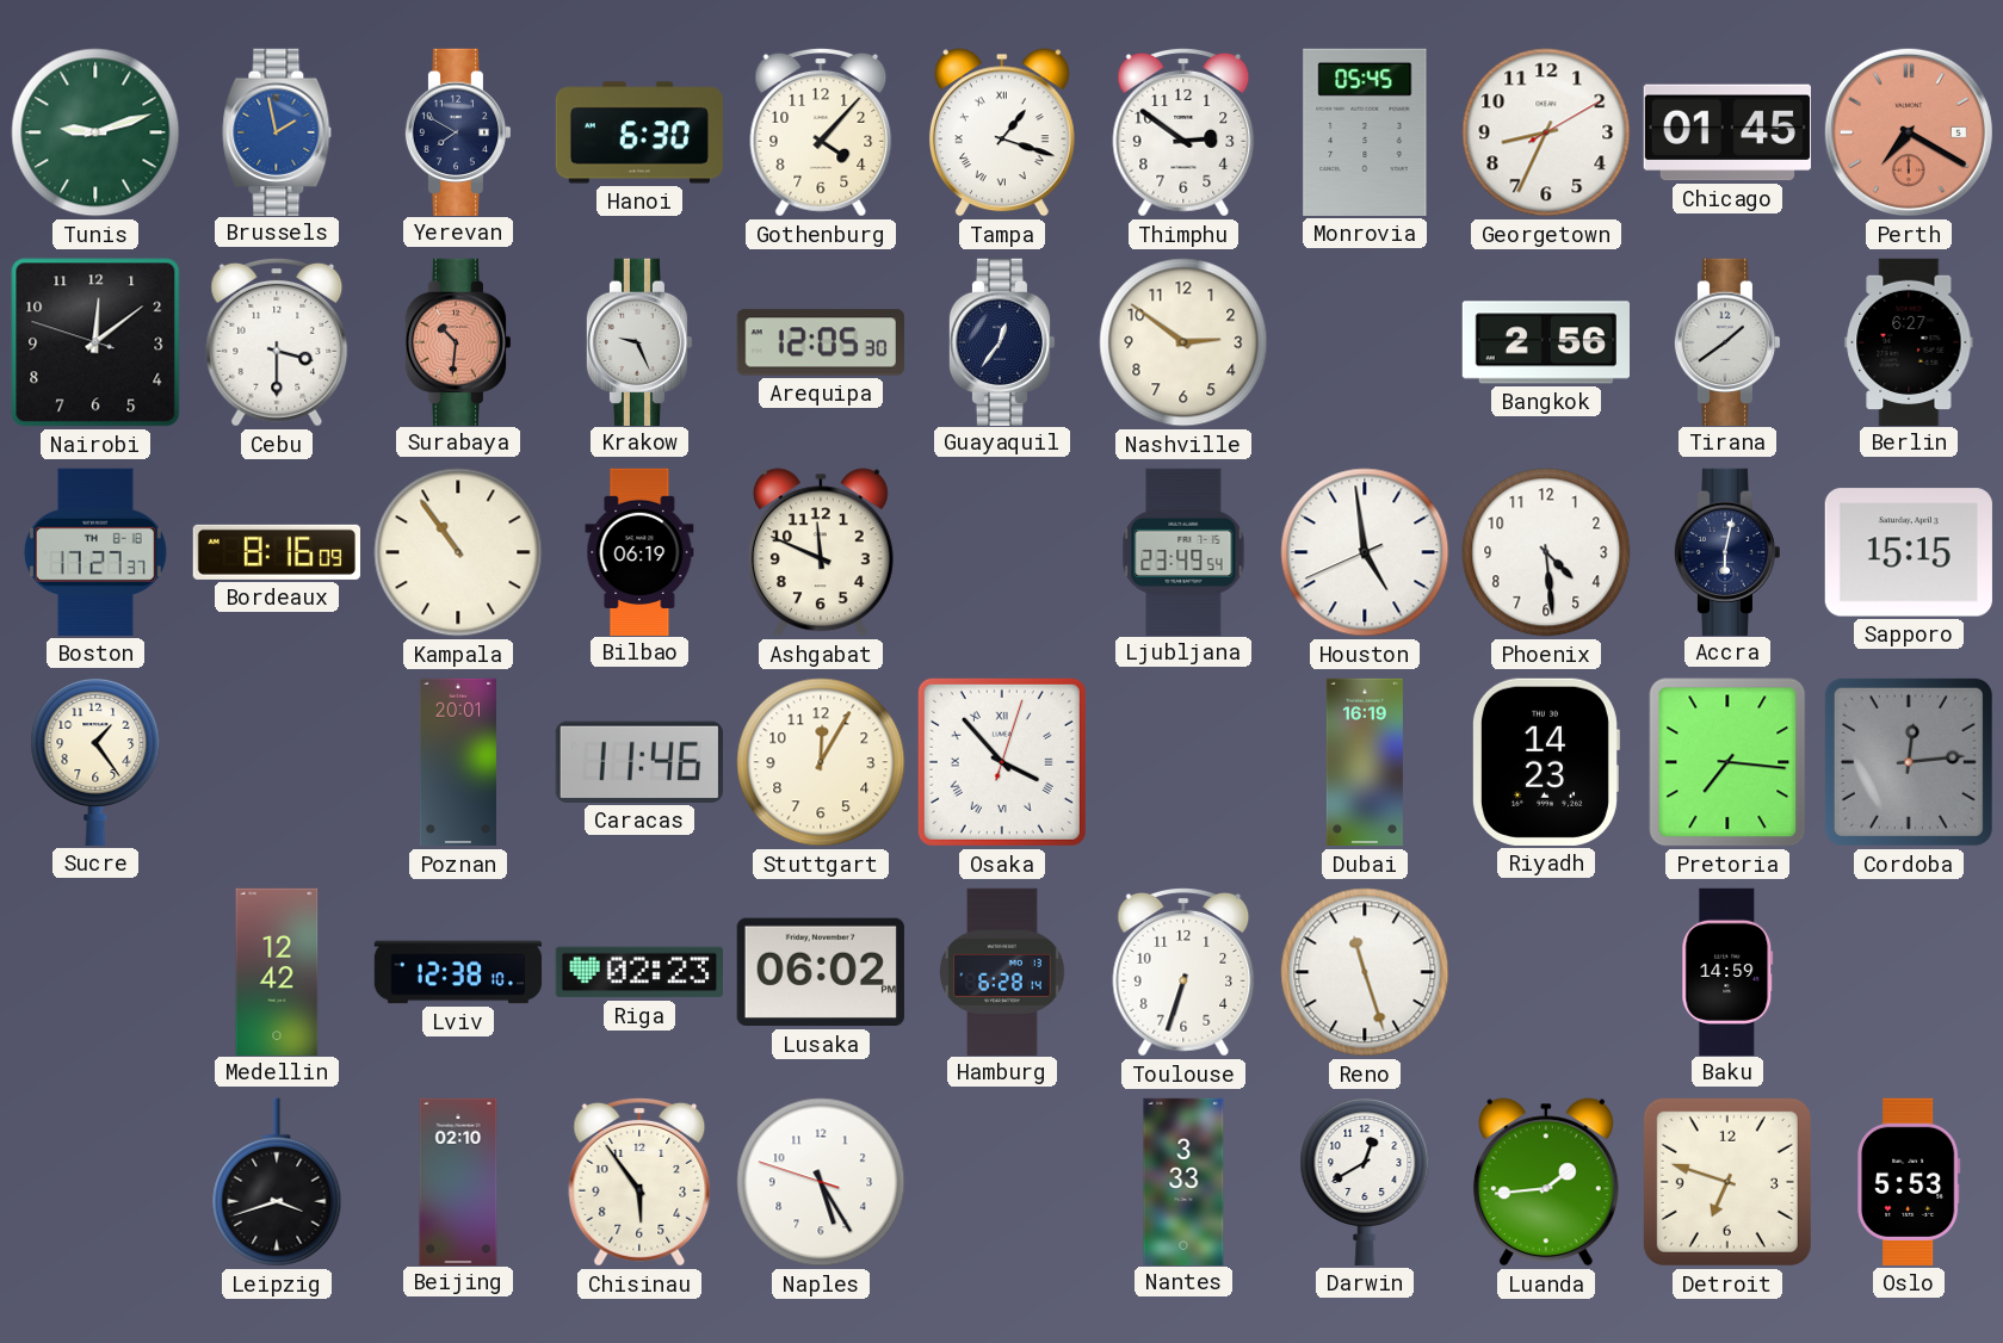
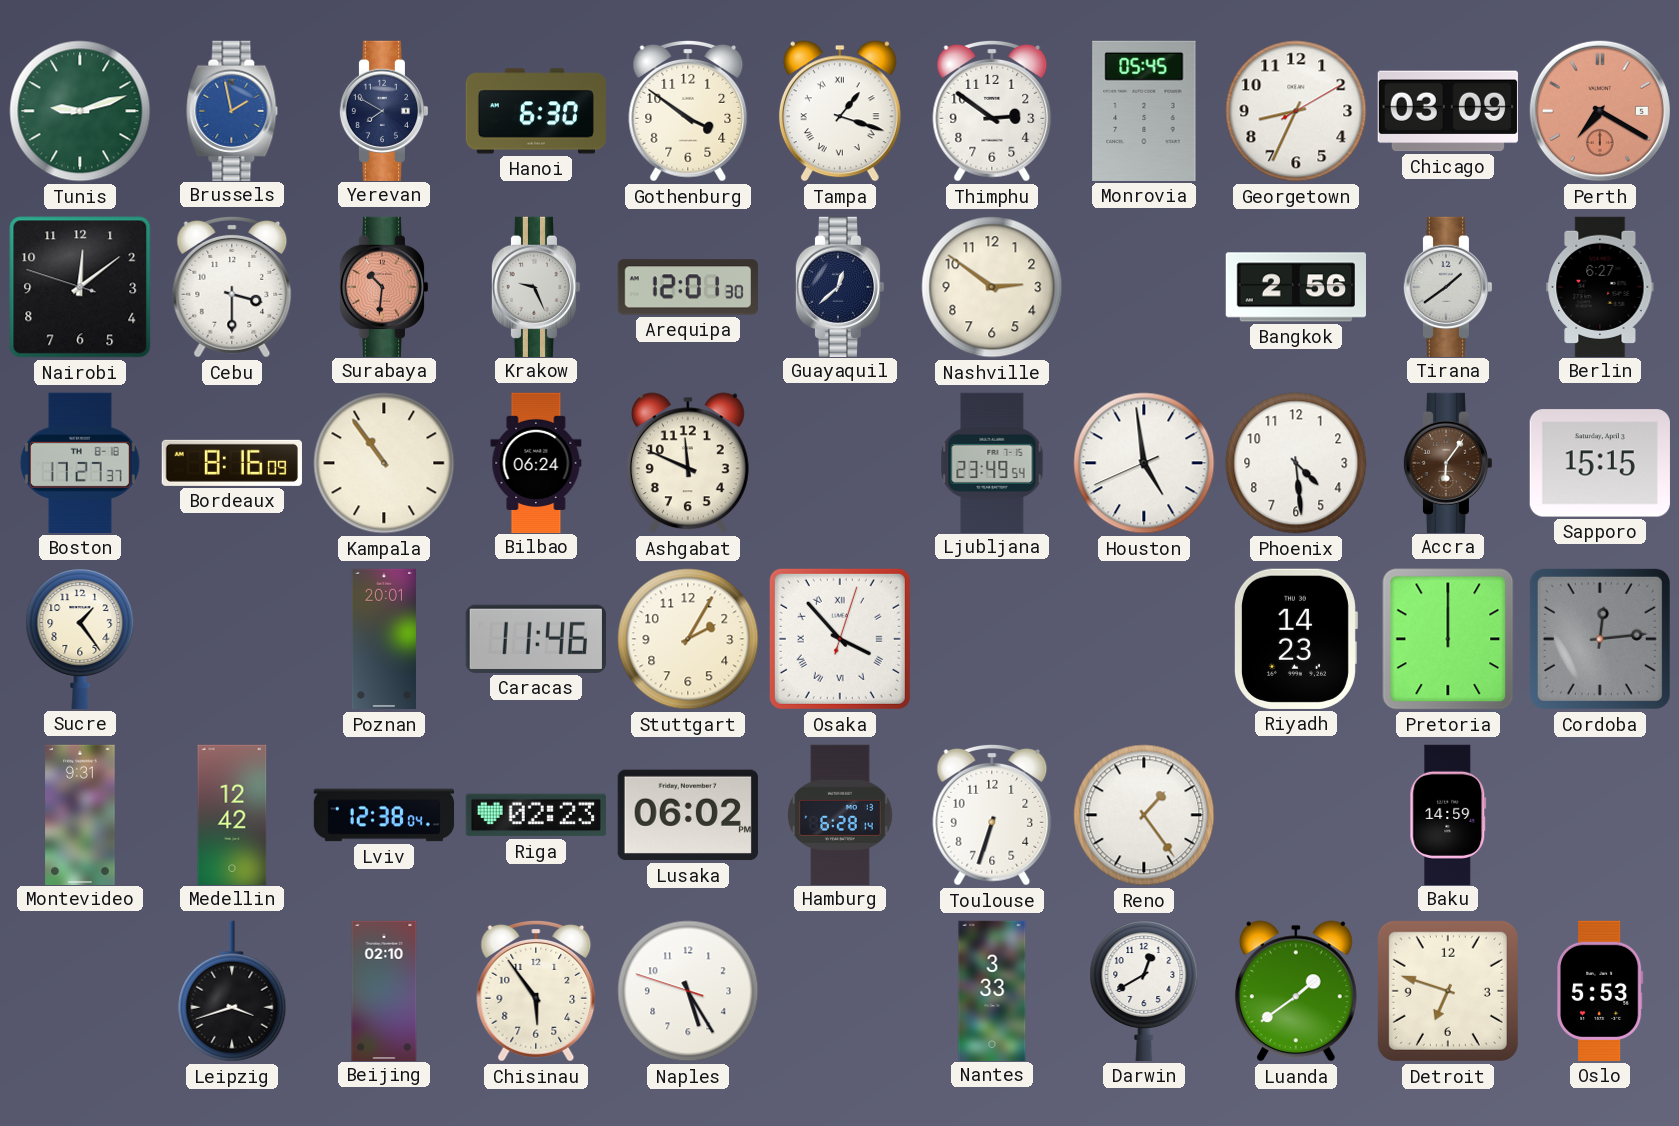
Gothenburg: 4:07 -> 3:51 (688, 111)
Chicago: 01:45 -> 03:09 (1448, 111)
Arequipa: 12:05 -> 12:01 (688, 287)
Guayaquil: 12:36 -> 12:38 (840, 286)
Bilbao: 06:19 -> 06:24 (536, 462)
Accra: 6:02 -> 6:06 (1448, 462)
Accra dial: navy -> brown (1448, 462)
Stuttgart: 12:05 -> 2:05 (688, 639)
Dubai: 16:19 -> none (1365, 762)
Pretoria: 7:16 -> 12:00 (1448, 639)
Montevideo: none -> 9:31 (80, 814)
Lviv: 12:38:10 -> 12:38:04 (384, 815)
Reno: 11:27 -> 1:24 (1144, 815)
Luanda: 1:44 -> 1:39 (1296, 991)
